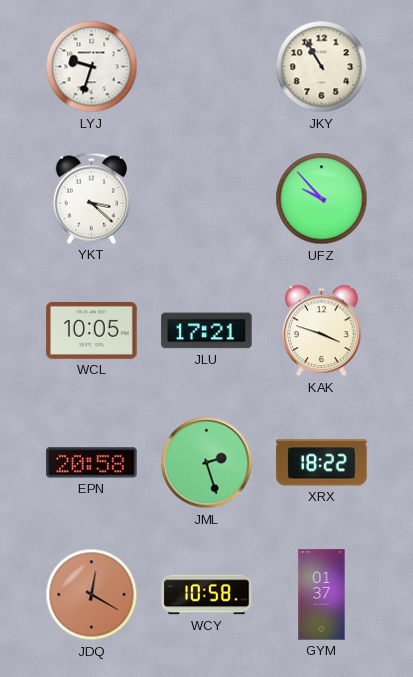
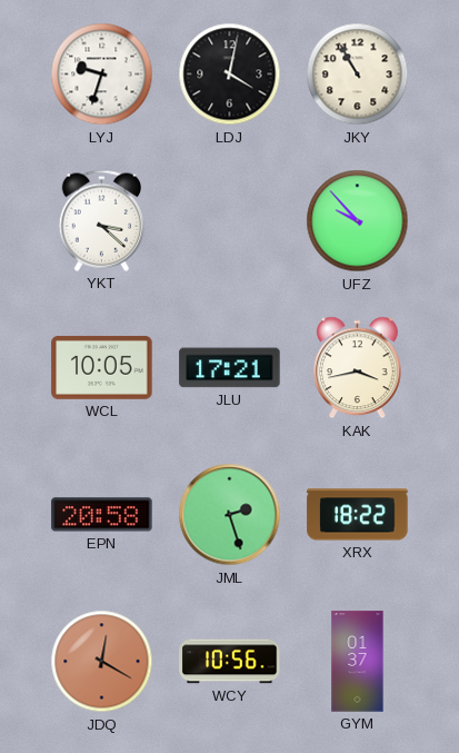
LDJ: none -> 4:02 (230, 75)
KAK: 3:48 -> 3:43 (358, 368)
WCY: 10:58 -> 10:56 (230, 662)
